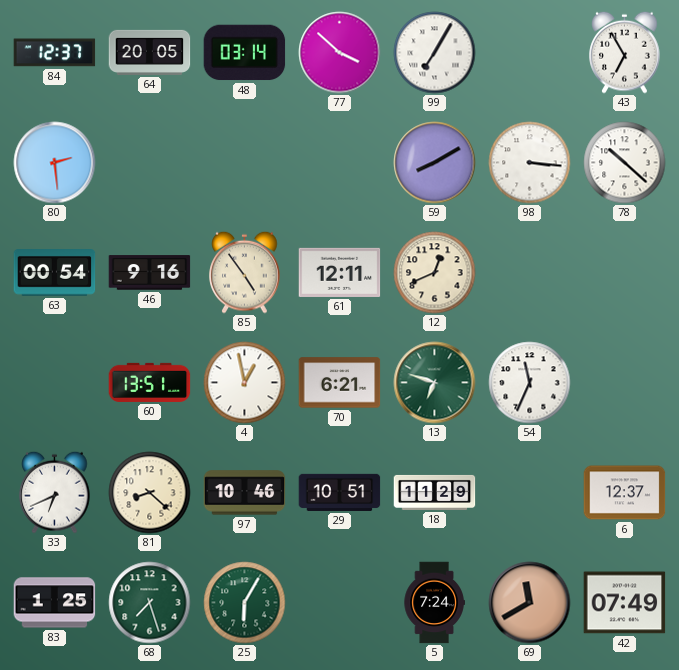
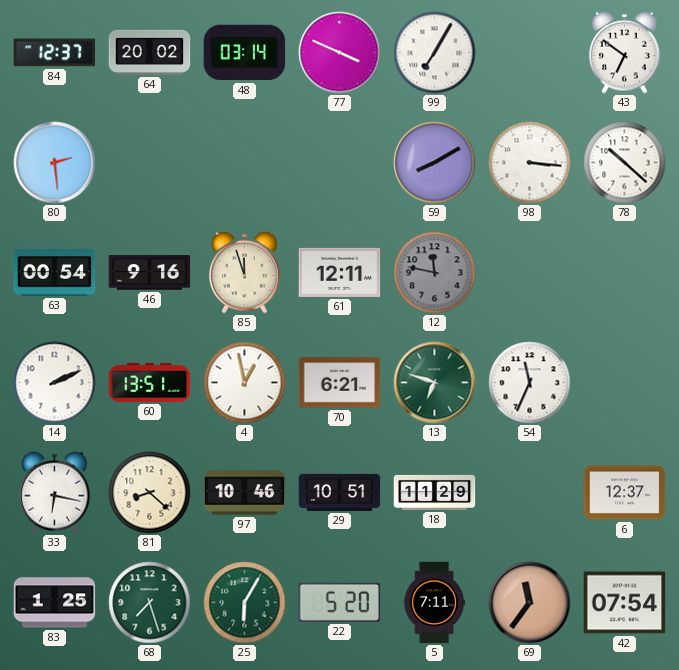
64: 20:05 -> 20:02 (150, 52)
77: 3:52 -> 3:49 (340, 53)
43: 6:55 -> 6:51 (625, 52)
85: 4:54 -> 11:57 (245, 272)
12: 12:41 -> 11:47 (435, 273)
12 dial: cream -> grey (435, 273)
14: none -> 2:11 (55, 383)
33: 6:41 -> 6:17 (55, 492)
22: none -> 5:20 (340, 602)
5: 7:24 -> 7:11 (434, 603)
69: 11:40 -> 11:36 (530, 603)
42: 07:49 -> 07:54 (625, 603)
